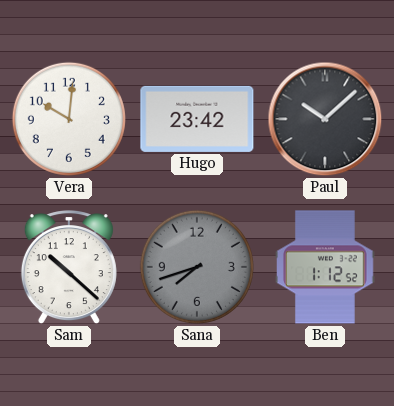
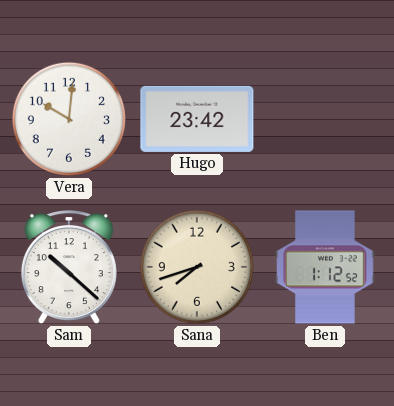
Paul: 10:08 -> none (325, 119)
Sana dial: grey -> cream (197, 267)
